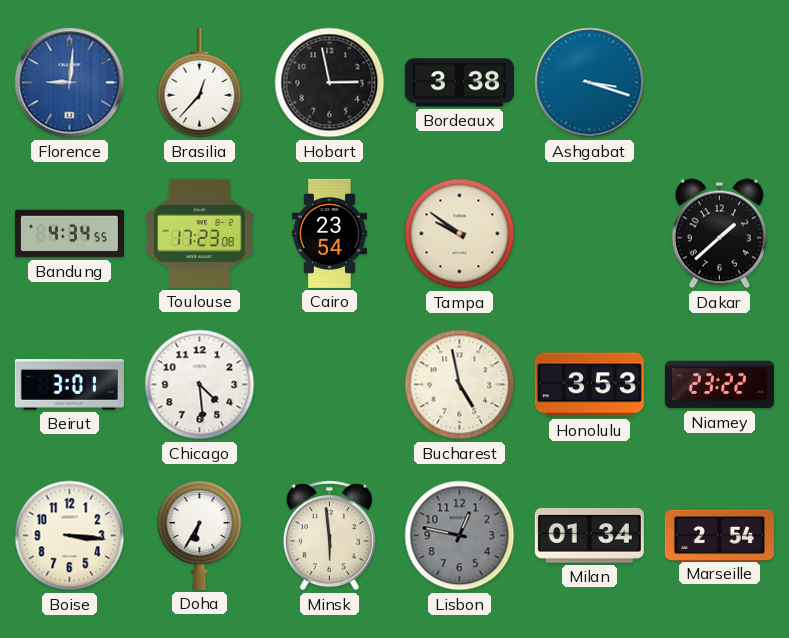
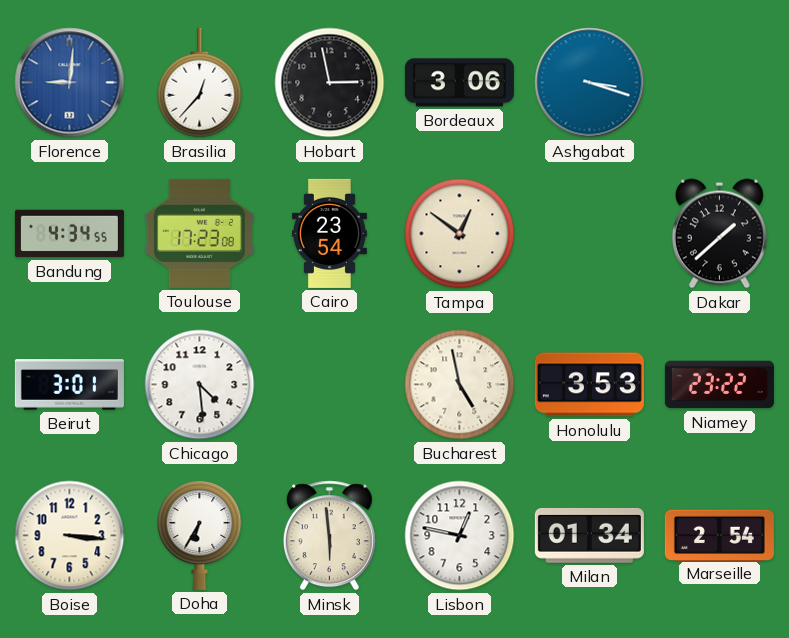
Bordeaux: 3:38 -> 3:06 (459, 83)
Tampa: 9:51 -> 12:51 (460, 234)
Lisbon dial: grey -> white (460, 536)
